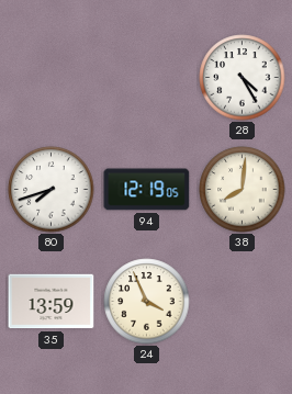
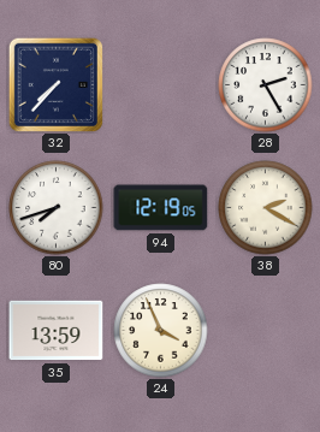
32: none -> 7:37 (55, 84)
28: 4:25 -> 2:25 (266, 85)
38: 8:01 -> 2:20 (266, 208)
